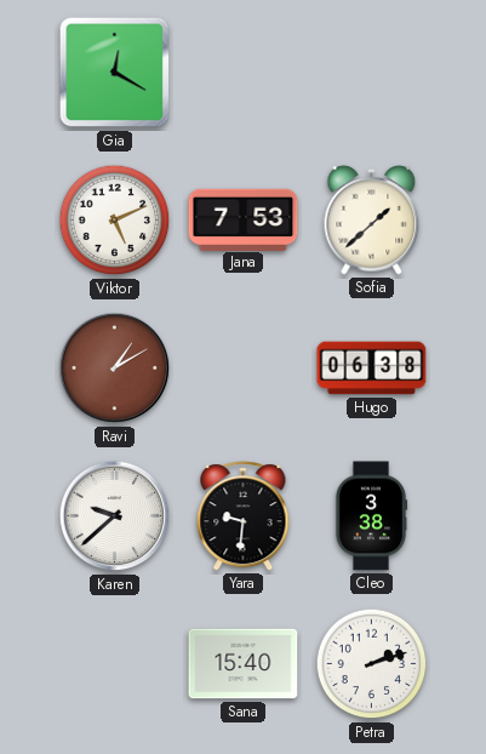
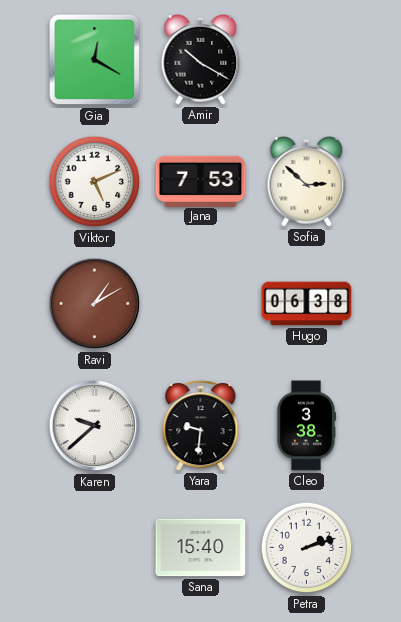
Amir: none -> 10:20 (201, 60)
Sofia: 1:38 -> 2:52 (307, 182)
